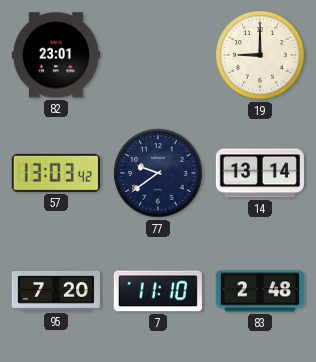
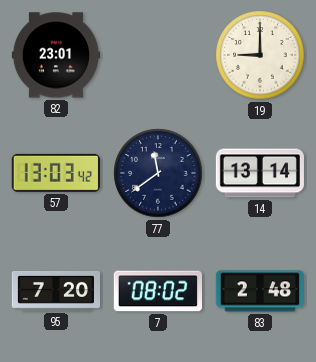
77: 9:39 -> 11:39 (158, 173)
7: 11:10 -> 08:02 (158, 291)
